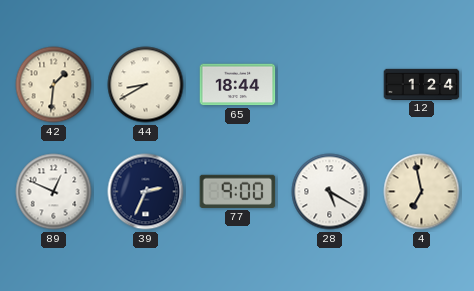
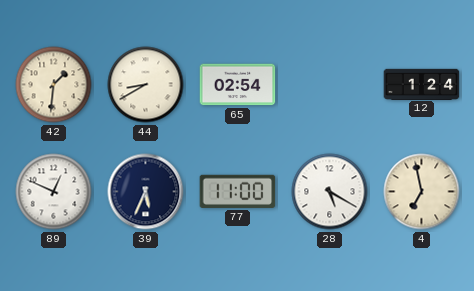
65: 18:44 -> 02:54 (238, 85)
39: 2:34 -> 5:34 (146, 192)
77: 9:00 -> 11:00 (238, 191)
